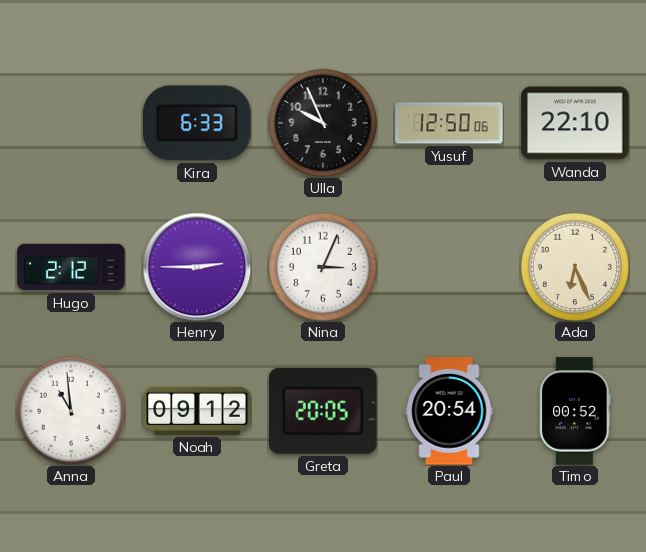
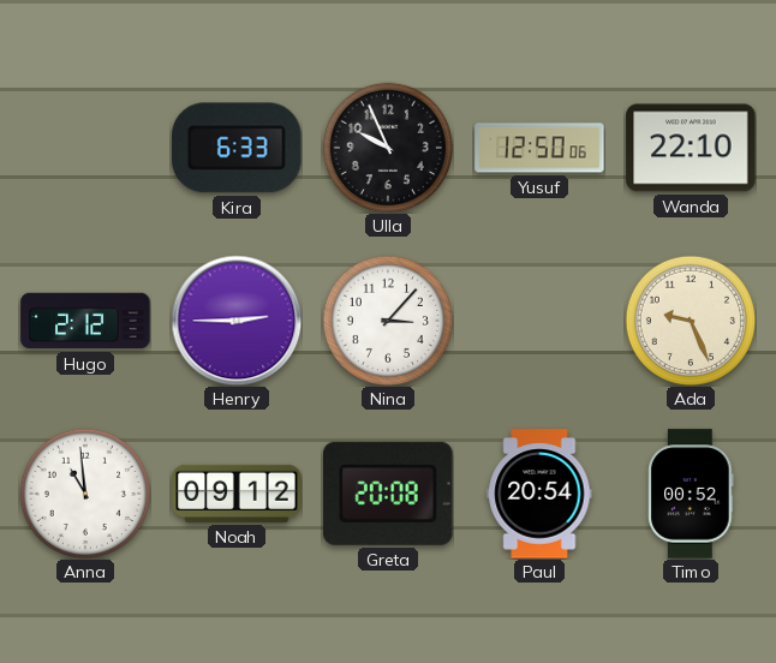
Nina: 3:04 -> 3:07 (387, 319)
Ada: 6:26 -> 9:26 (690, 319)
Greta: 20:05 -> 20:08 (388, 494)
